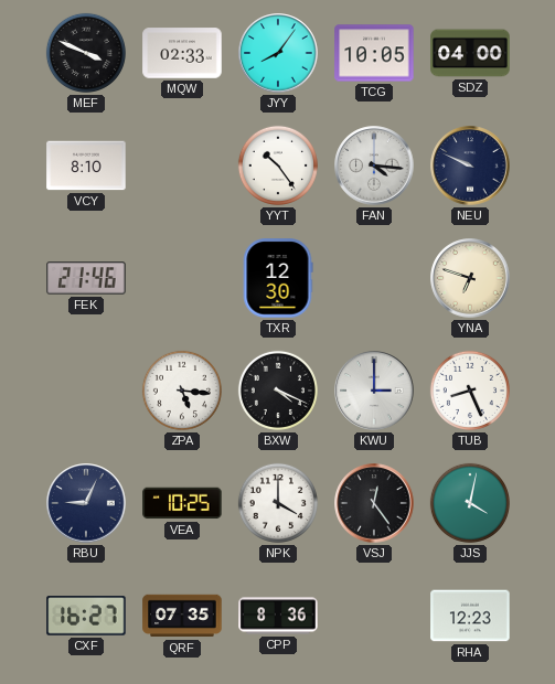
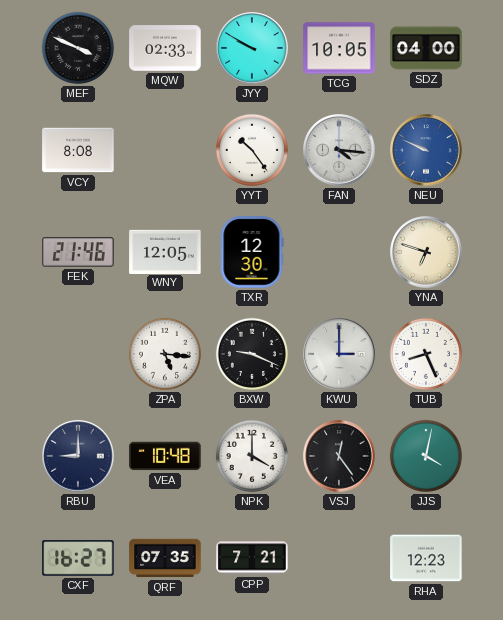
JYY: 8:06 -> 9:50 (252, 48)
VCY: 8:10 -> 8:08 (78, 150)
NEU dial: navy -> blue (426, 150)
WNY: none -> 12:05 (165, 251)
BXW: 4:19 -> 9:19 (252, 354)
RBU: 9:04 -> 9:00 (78, 456)
VEA: 10:25 -> 10:48 (165, 456)
CPP: 8:36 -> 7:21 (252, 558)
